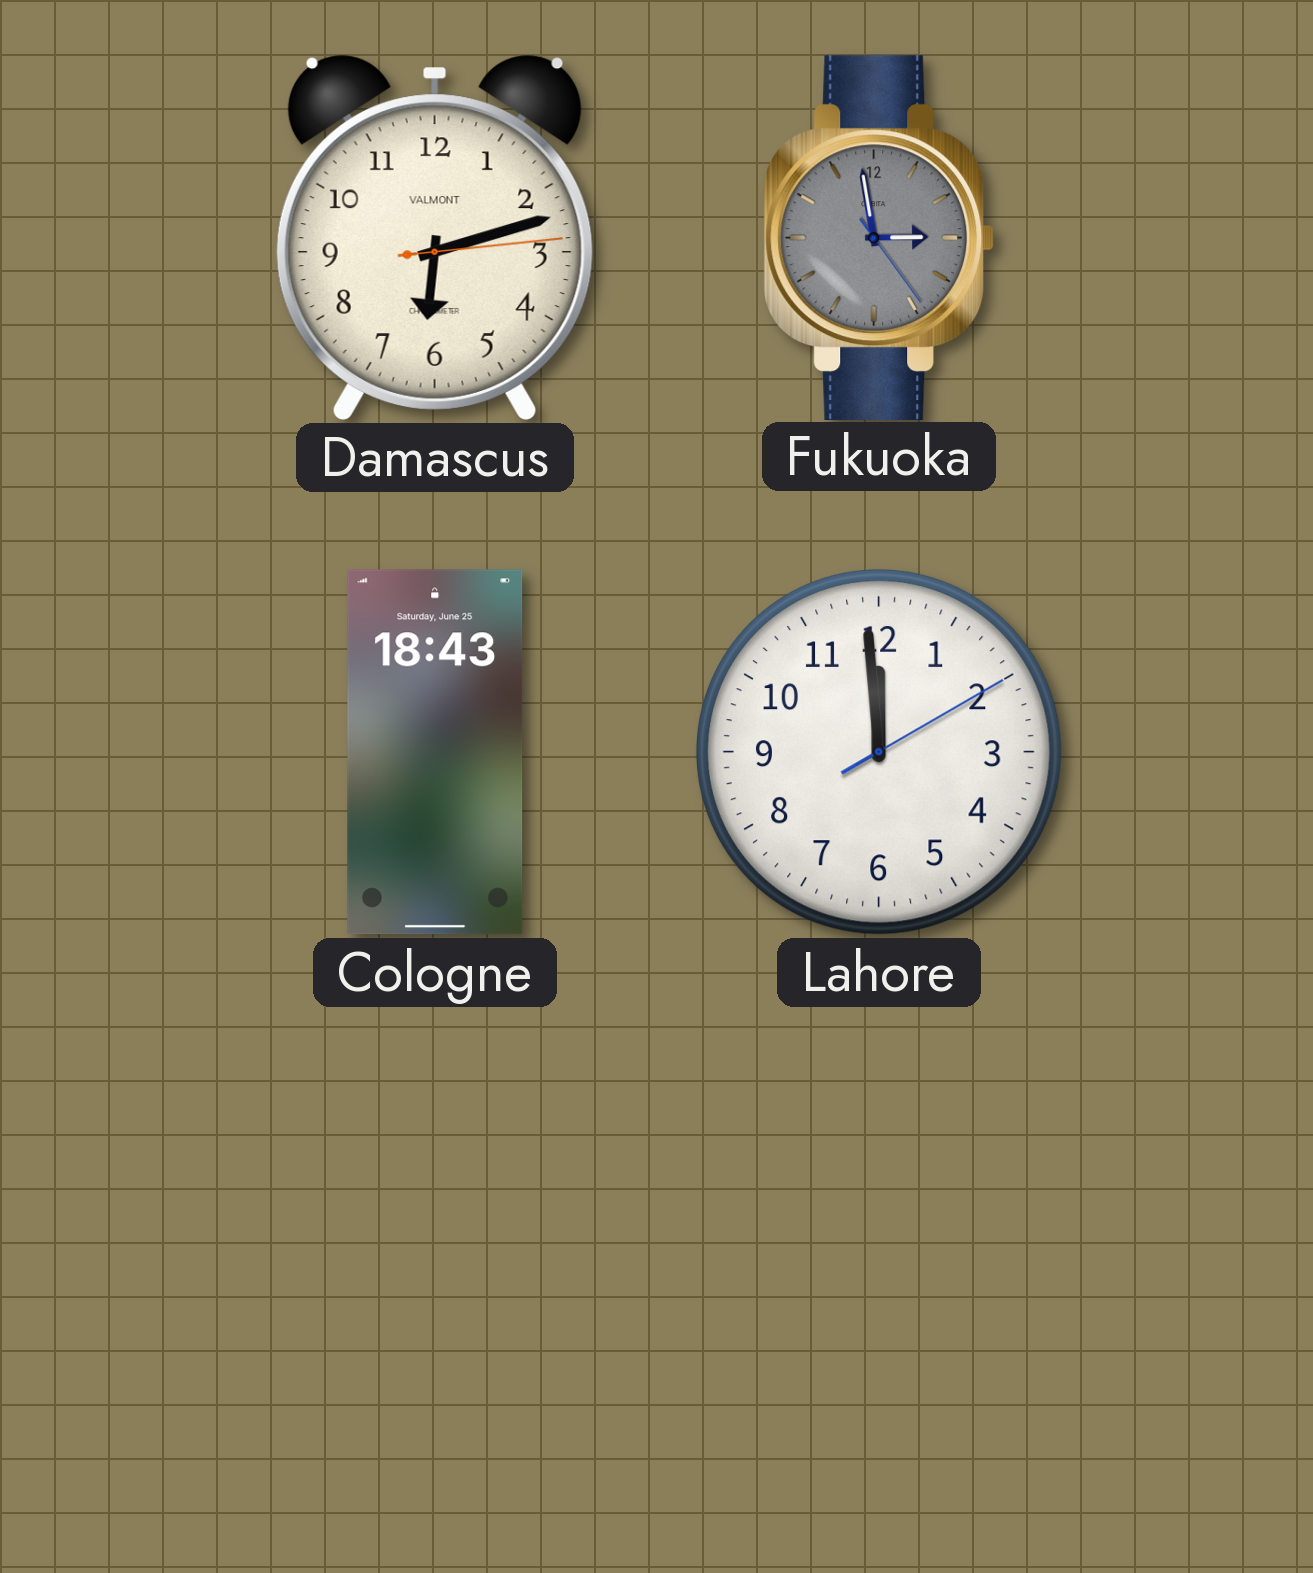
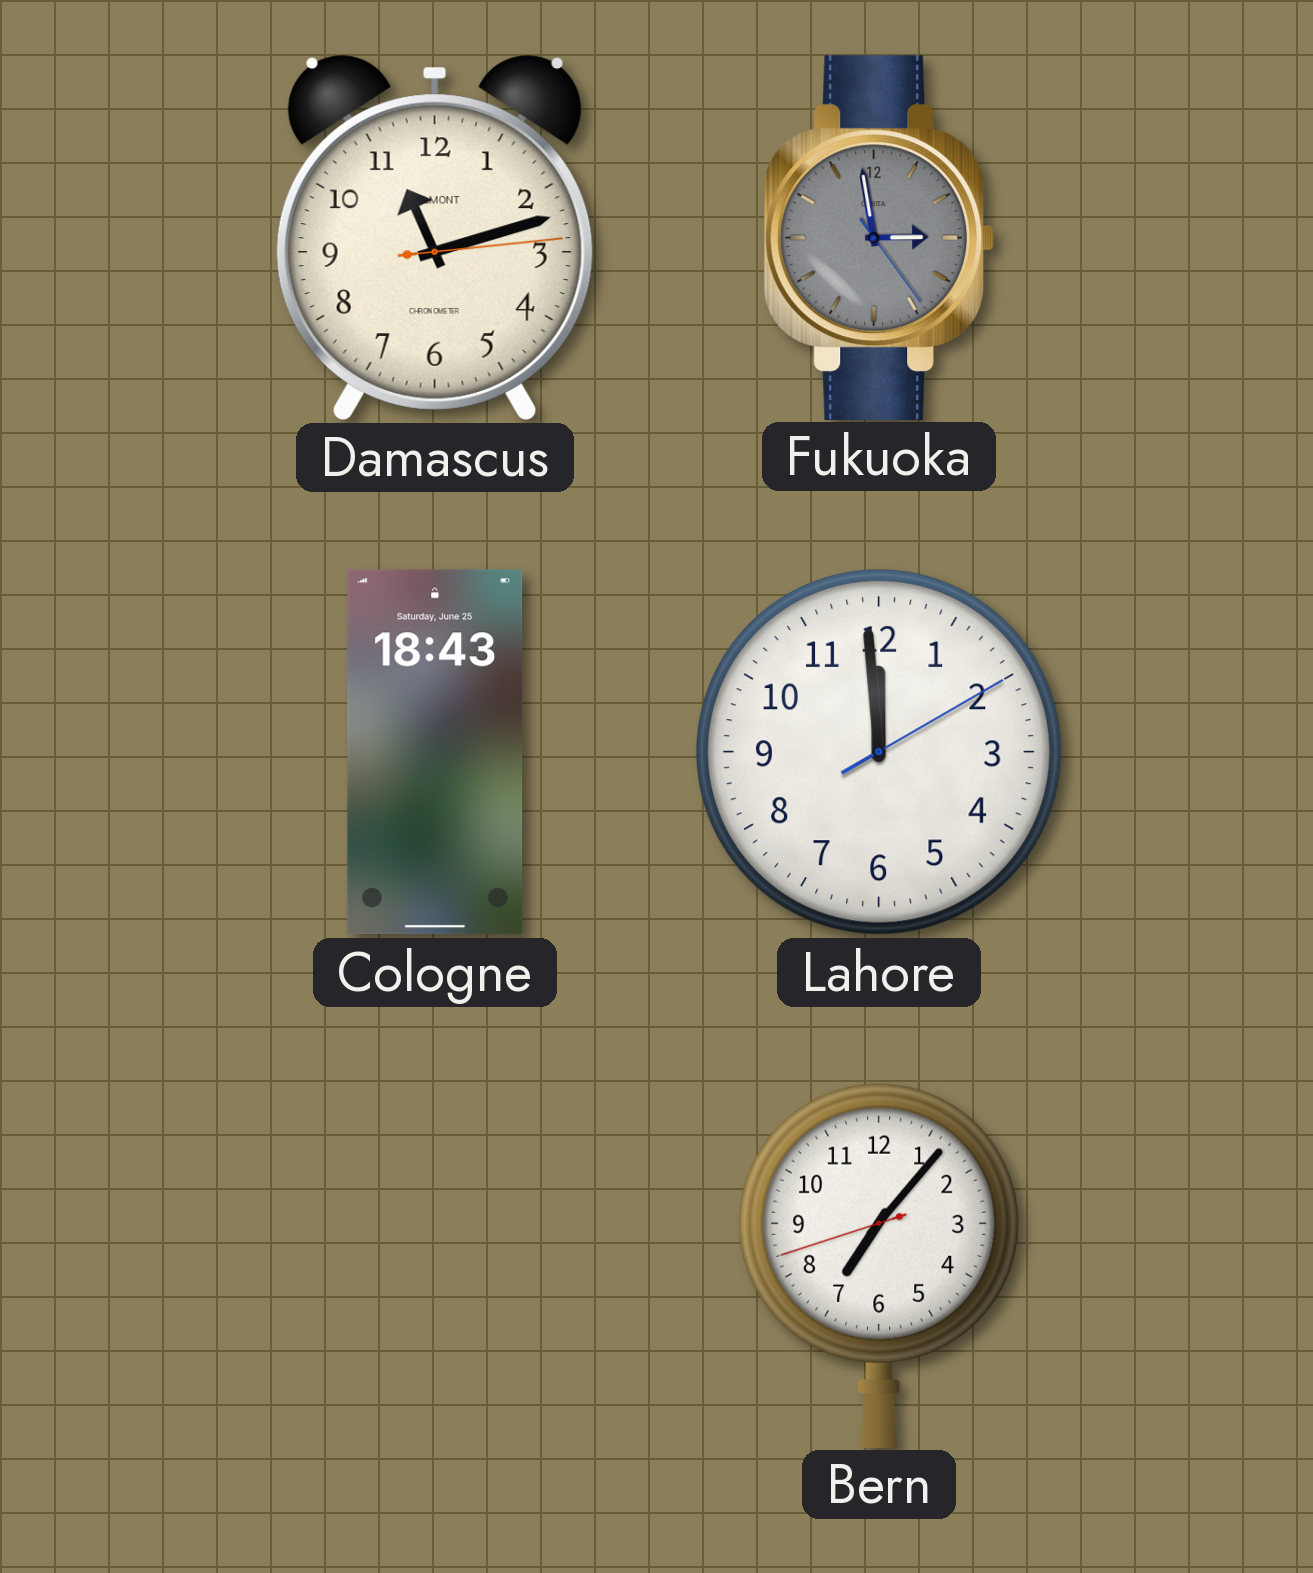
Damascus: 6:12 -> 11:12 (435, 237)
Bern: none -> 7:06 (879, 1265)
